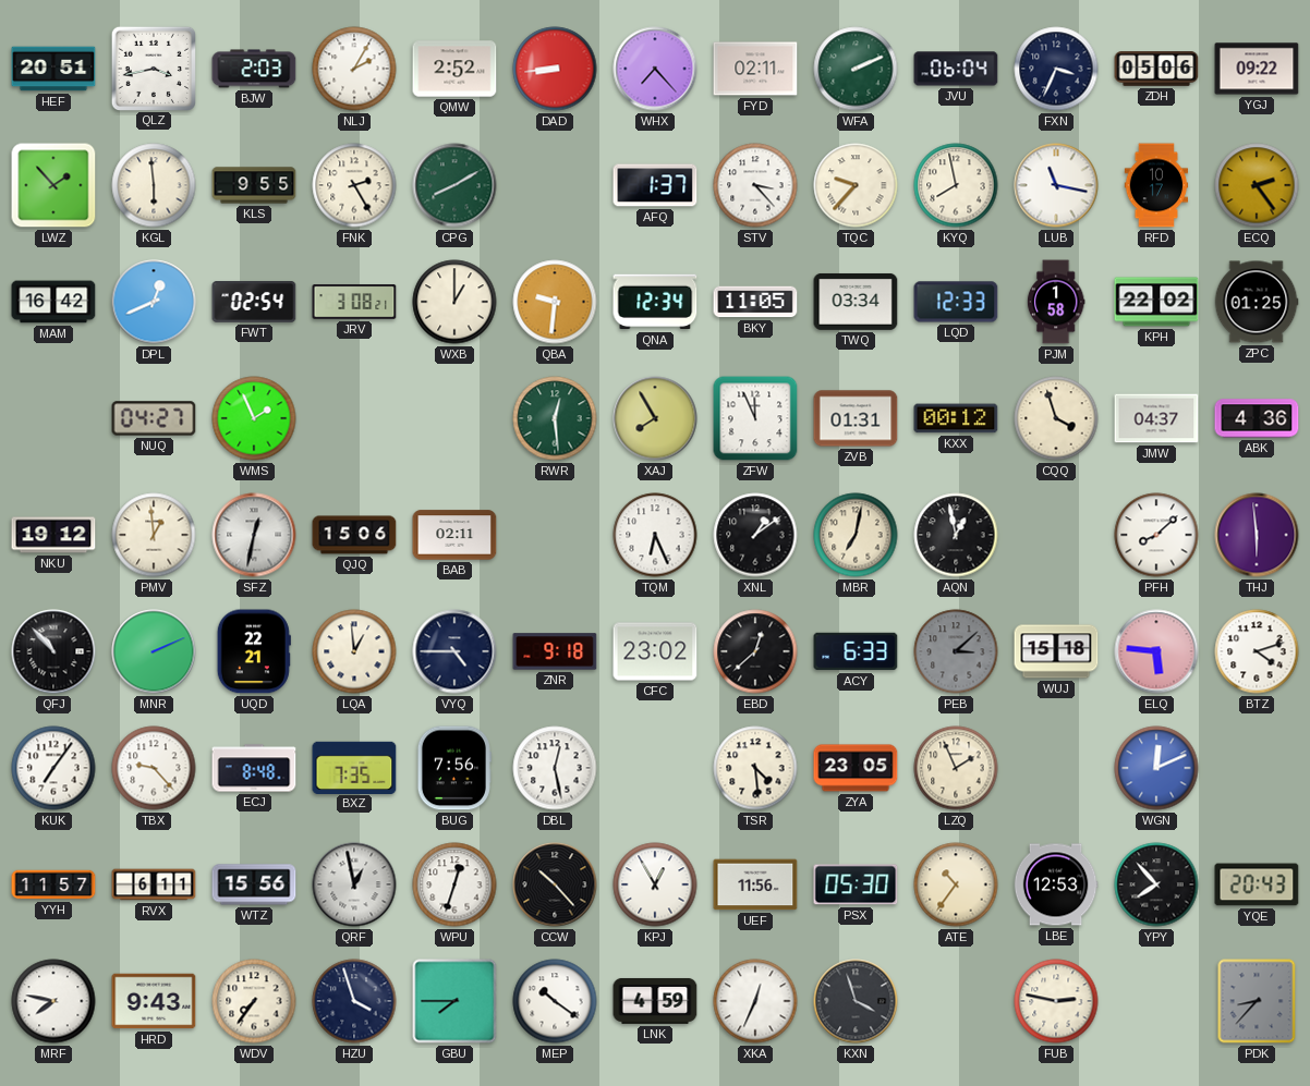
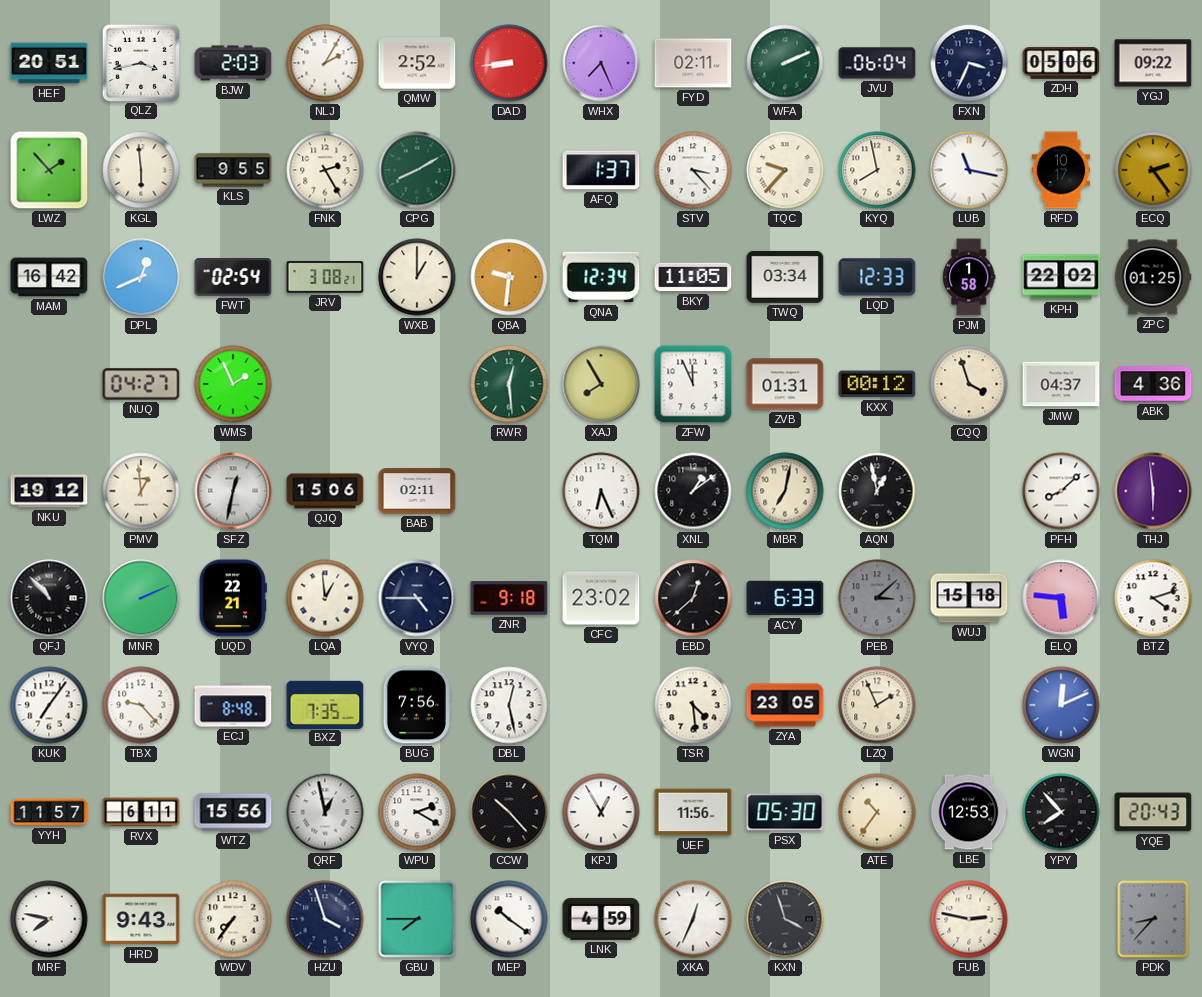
WHX: 7:23 -> 7:26 (601, 63)
WPU: 12:33 -> 2:20 (417, 812)
